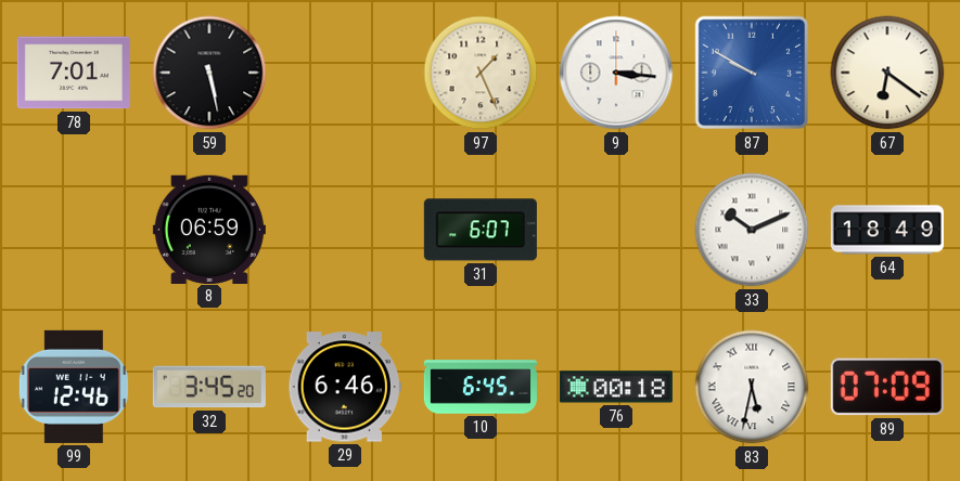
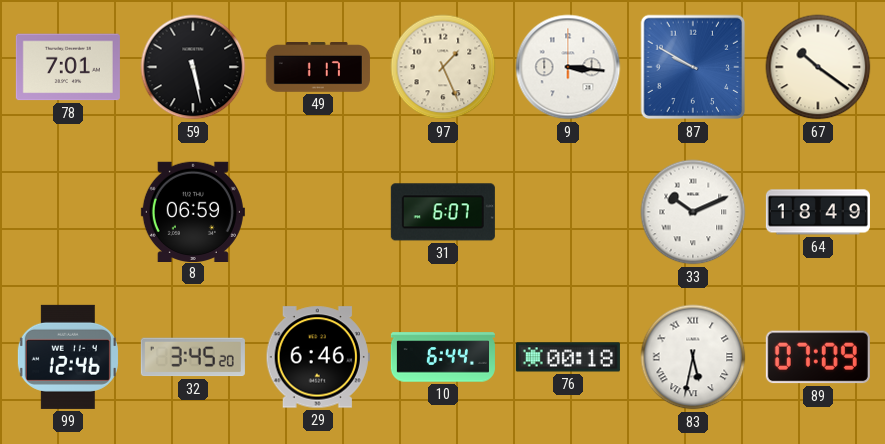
49: none -> 1:17 (318, 67)
67: 6:21 -> 10:21 (818, 67)
10: 6:45 -> 6:44 (443, 357)
